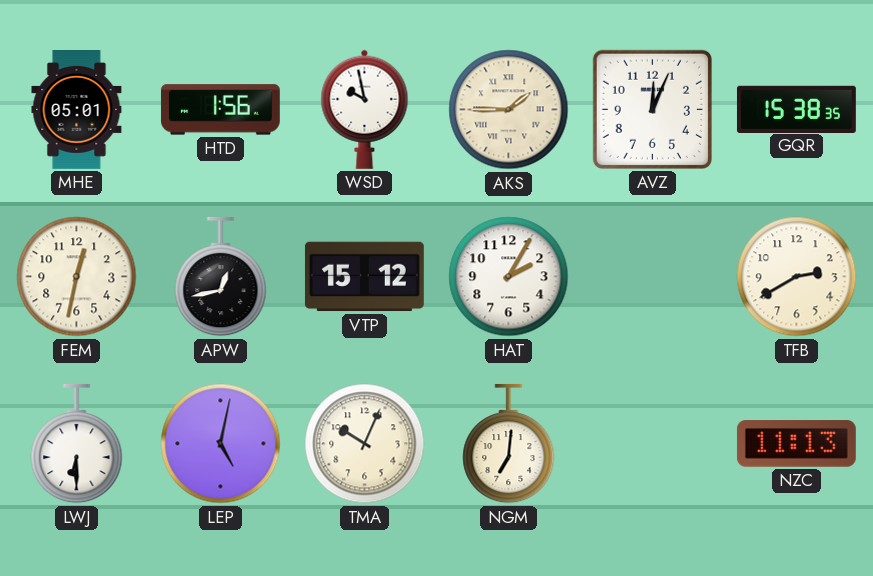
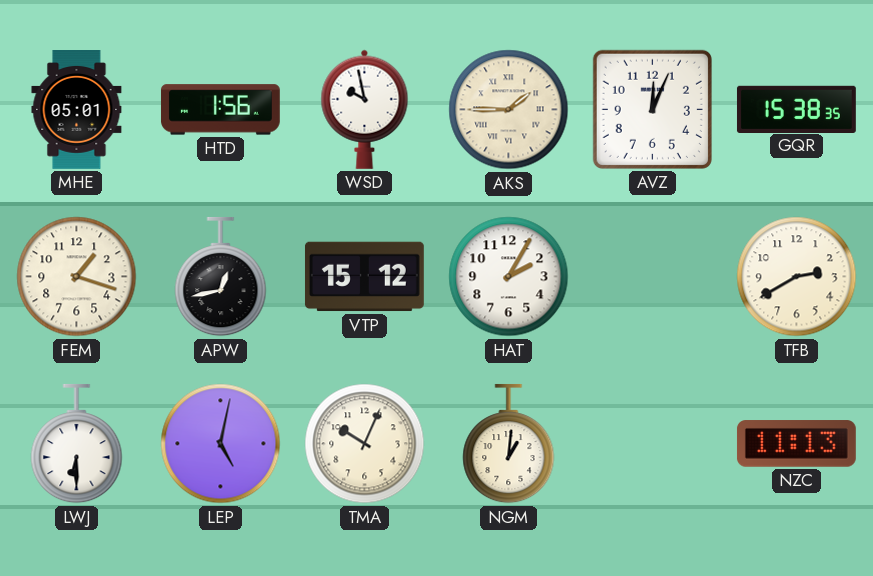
FEM: 12:32 -> 1:18 (77, 277)
NGM: 7:01 -> 1:01 (509, 444)
